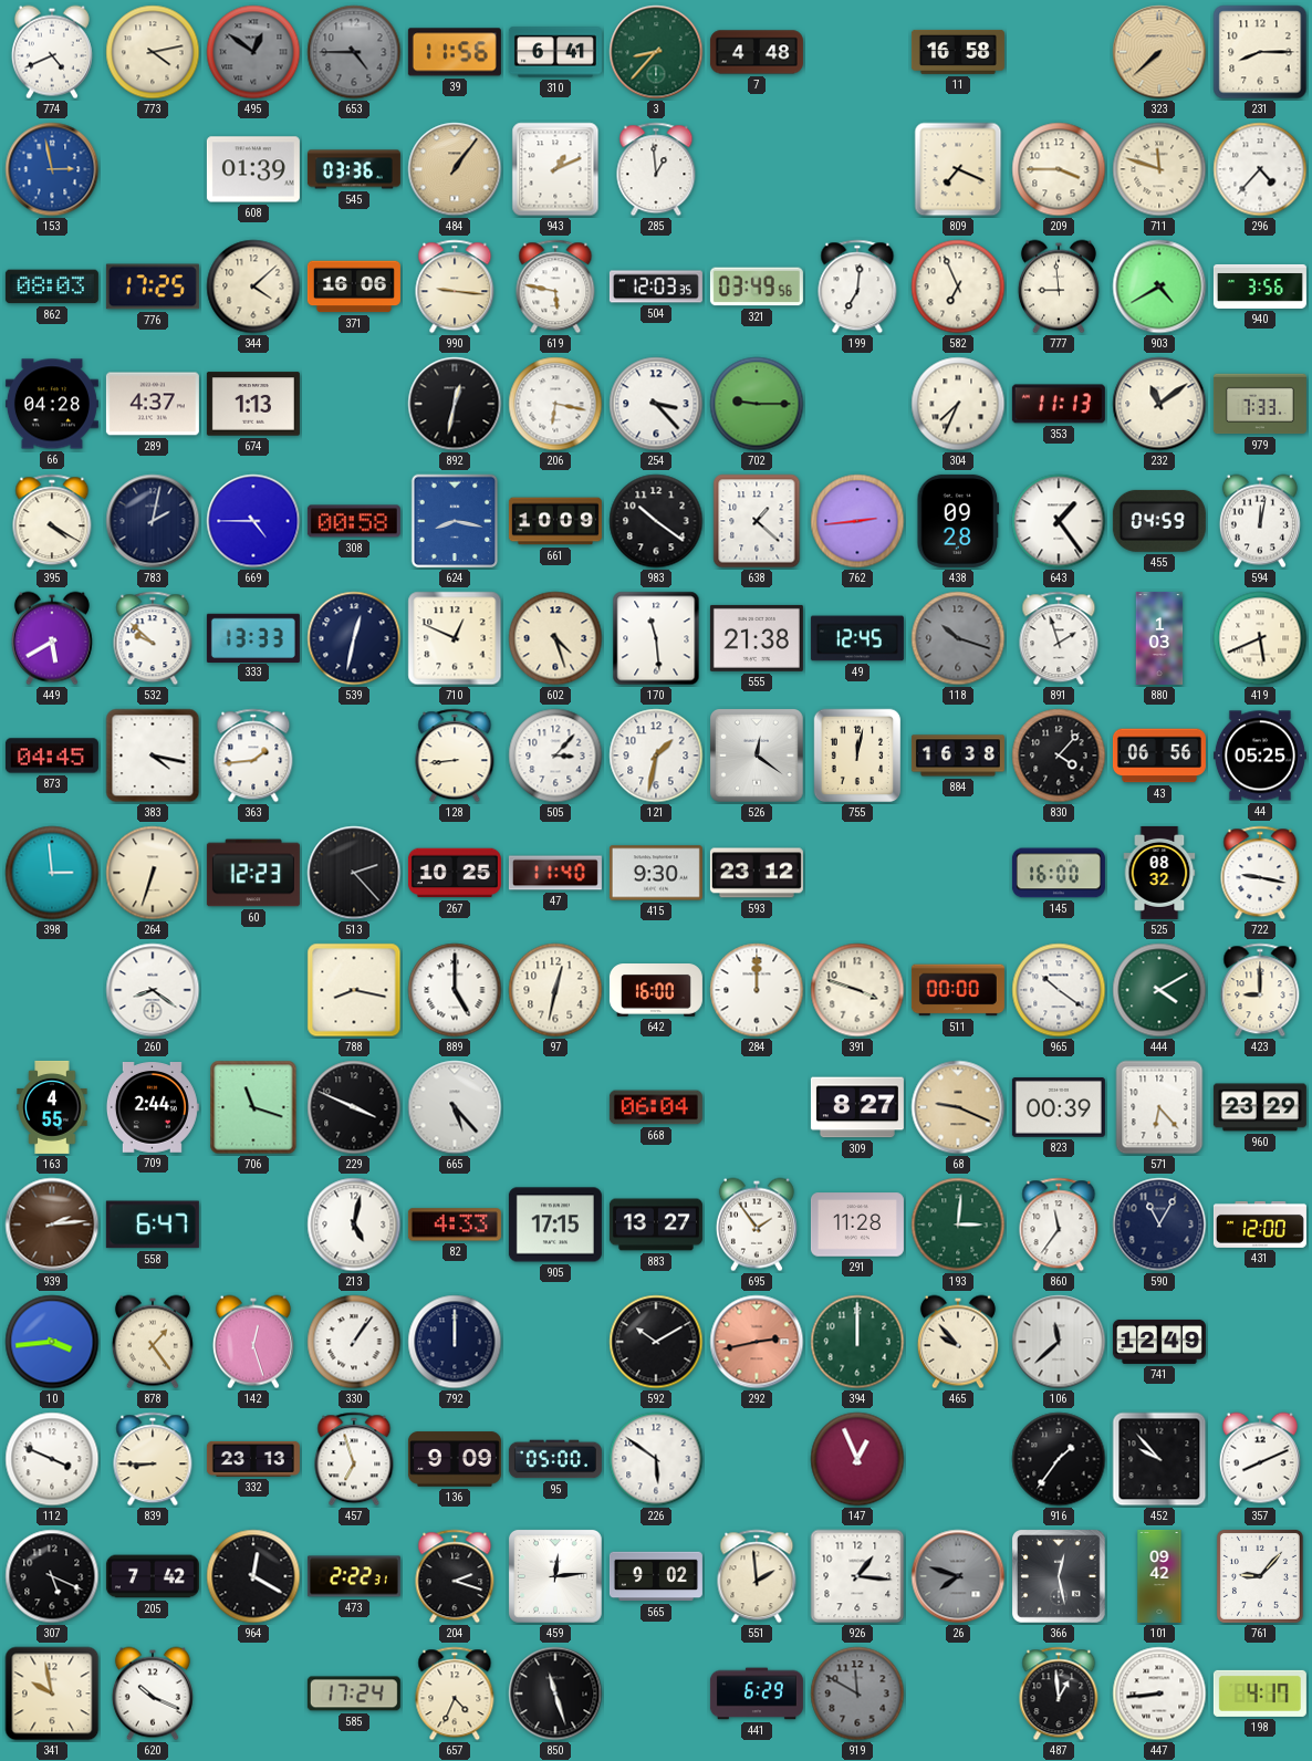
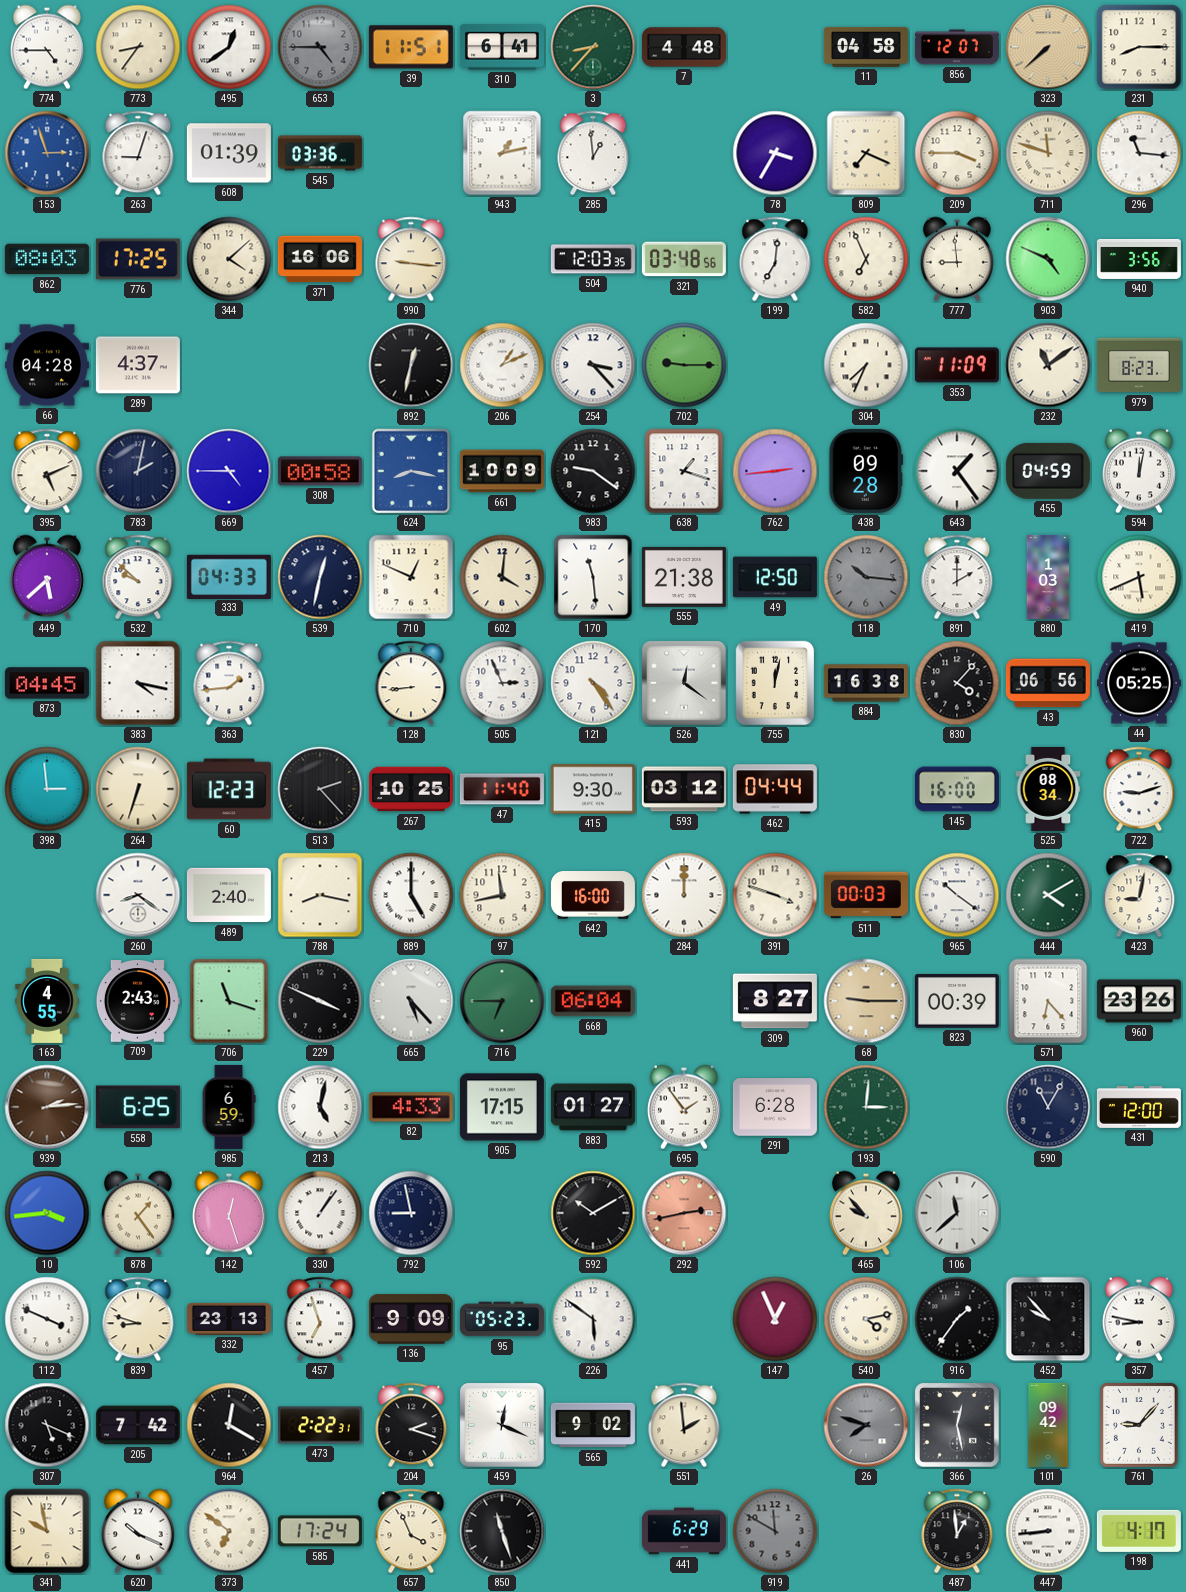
774: 4:41 -> 4:45 (47, 47)
773: 4:13 -> 8:36 (138, 47)
495: 12:51 -> 12:39 (229, 47)
495 dial: grey -> white (229, 47)
39: 11:56 -> 11:51 (411, 47)
11: 16:58 -> 04:58 (866, 47)
856: none -> 12:07 (957, 47)
153: 2:58 -> 2:57 (47, 153)
263: none -> 9:03 (138, 153)
484: 1:06 -> none (455, 169)
943: 1:11 -> 1:13 (502, 153)
78: none -> 3:35 (775, 153)
296: 4:37 -> 11:16 (1139, 153)
619: 5:47 -> none (555, 286)
321: 03:49 -> 03:48 (684, 259)
903: 4:40 -> 4:49 (1048, 259)
674: 1:13 -> none (253, 404)
206: 6:17 -> 1:11 (502, 365)
353: 11:13 -> 11:09 (957, 365)
979: 7:33 -> 8:23 (1139, 365)
395: 4:20 -> 5:11 (47, 471)
983: 10:21 -> 9:21 (593, 471)
638: 1:22 -> 1:18 (684, 471)
449: 5:40 -> 5:38 (47, 577)
333: 13:33 -> 04:33 (229, 576)
602: 4:27 -> 4:01 (502, 577)
49: 12:45 -> 12:50 (775, 577)
118: 10:18 -> 10:16 (866, 577)
891: 1:57 -> 2:00 (957, 577)
505: 3:07 -> 2:56 (502, 683)
121: 1:32 -> 4:24 (593, 683)
593: 23:12 -> 03:12 (684, 789)
462: none -> 04:44 (775, 789)
525: 08:32 -> 08:34 (1048, 789)
722: 9:17 -> 9:12 (1139, 789)
489: none -> 2:40 (229, 895)
97: 12:32 -> 11:43 (502, 895)
511: 00:00 -> 00:03 (866, 895)
423: 9:00 -> 9:02 (1139, 895)
709: 2:44 -> 2:43 (137, 1002)
716: none -> 6:45 (502, 1001)
68: 9:19 -> 9:15 (866, 1001)
960: 23:29 -> 23:26 (1139, 1001)
558: 6:47 -> 6:25 (138, 1107)
985: none -> 6:59 (229, 1107)
883: 13:27 -> 01:27 (593, 1107)
291: 11:28 -> 6:28 (775, 1107)
860: 11:36 -> none (1059, 1225)
792: 12:00 -> 8:58 (411, 1213)
394: 12:00 -> none (857, 1342)
741: 12:49 -> none (1159, 1342)
839: 8:45 -> 8:48 (138, 1319)
95: 05:00 -> 05:23 (502, 1319)
540: none -> 4:13 (866, 1319)
357: 8:11 -> 8:47 (1139, 1319)
459: 12:14 -> 12:19 (503, 1426)
926: 1:16 -> none (857, 1576)
373: none -> 6:51 (229, 1531)
657: 4:34 -> 3:56 (411, 1531)
